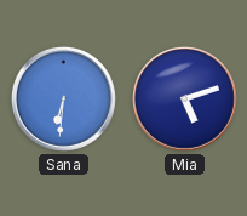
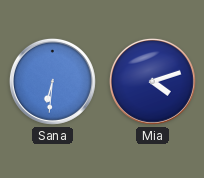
Mia: 5:12 -> 4:12 (152, 81)
